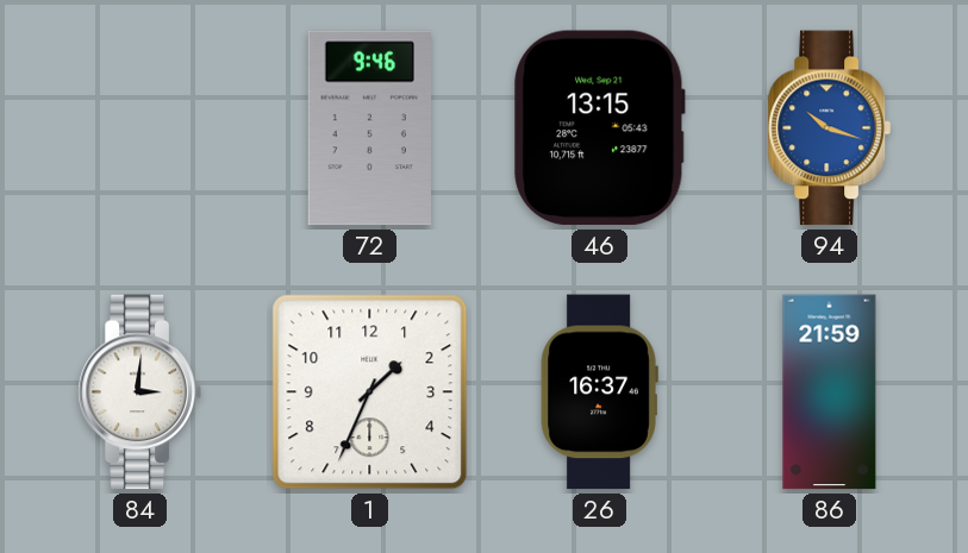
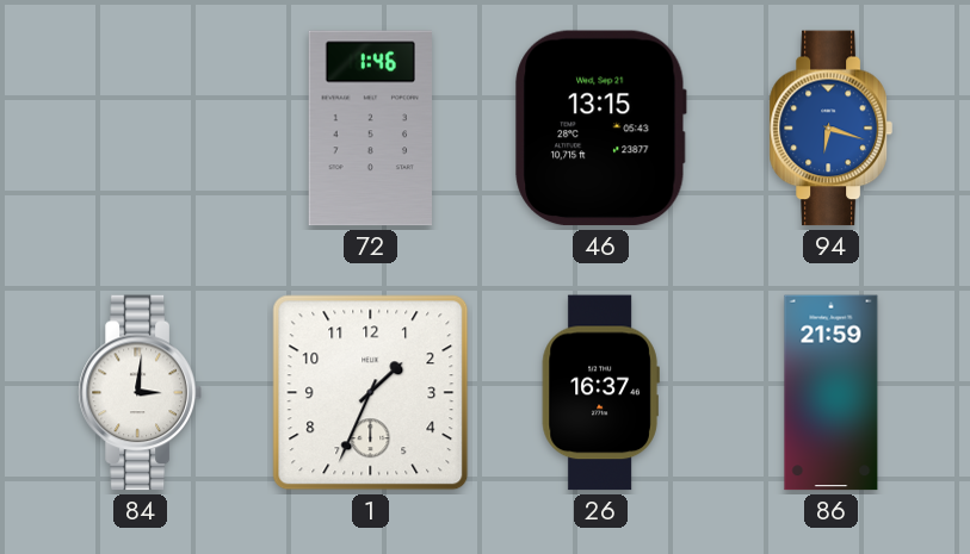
72: 9:46 -> 1:46 (371, 129)
94: 10:18 -> 6:18 (830, 129)
